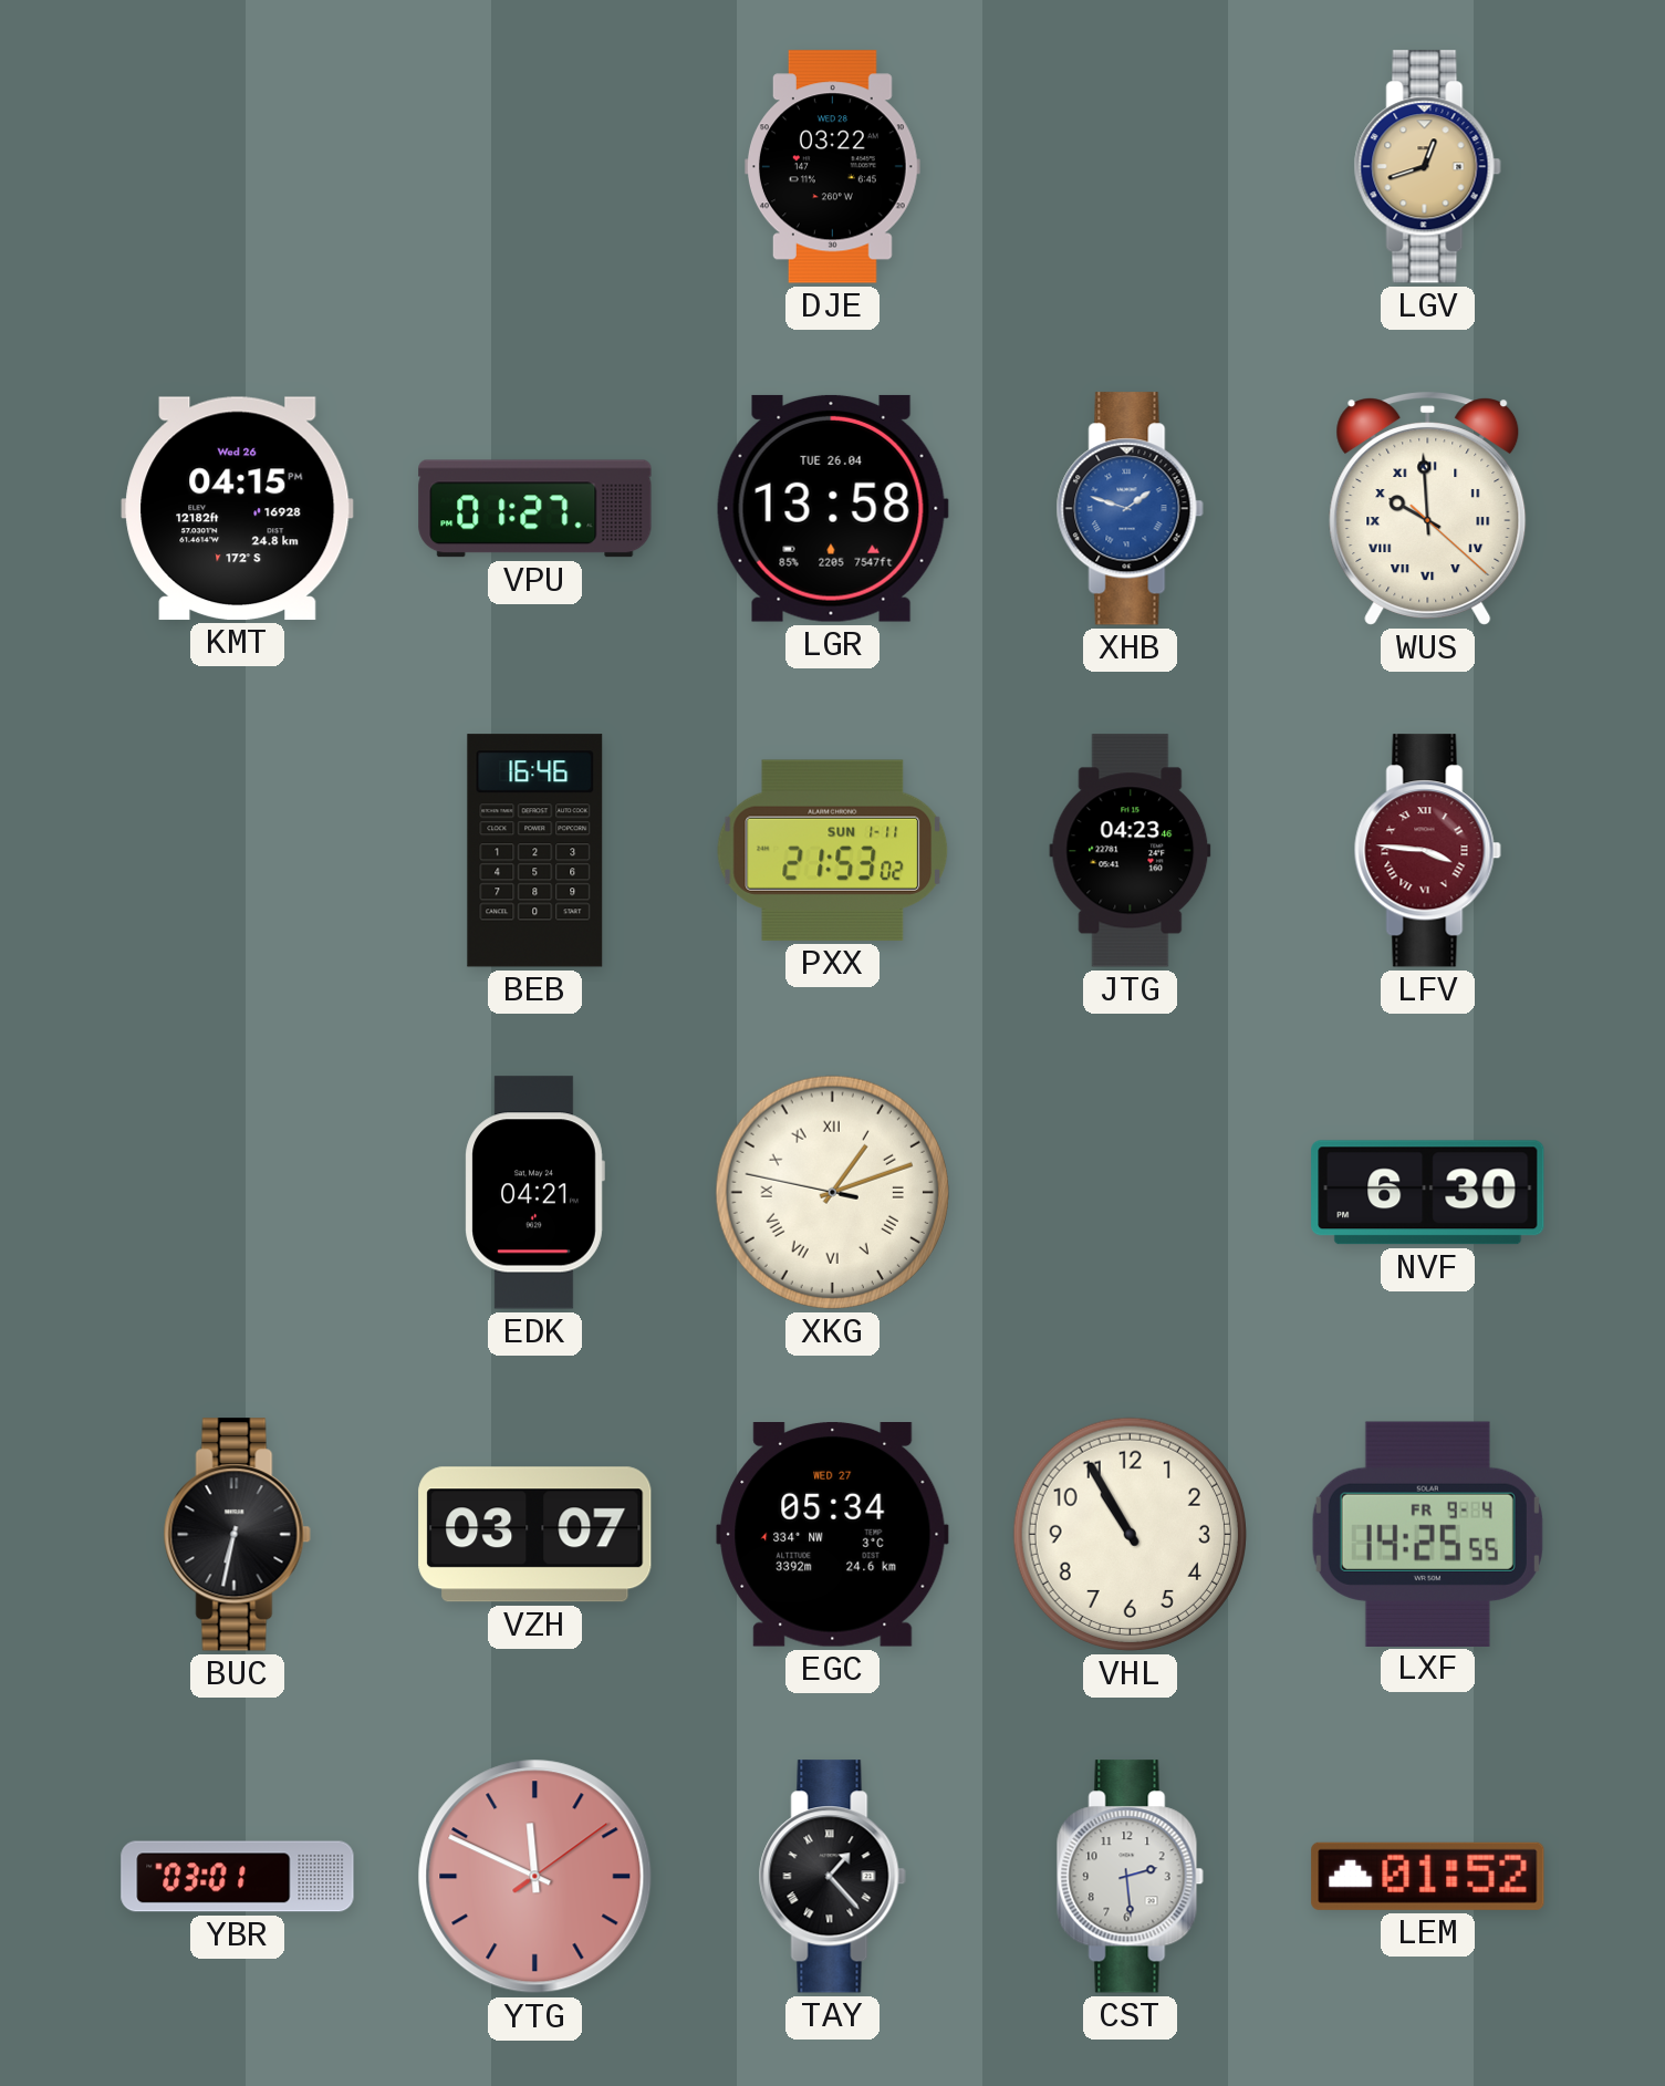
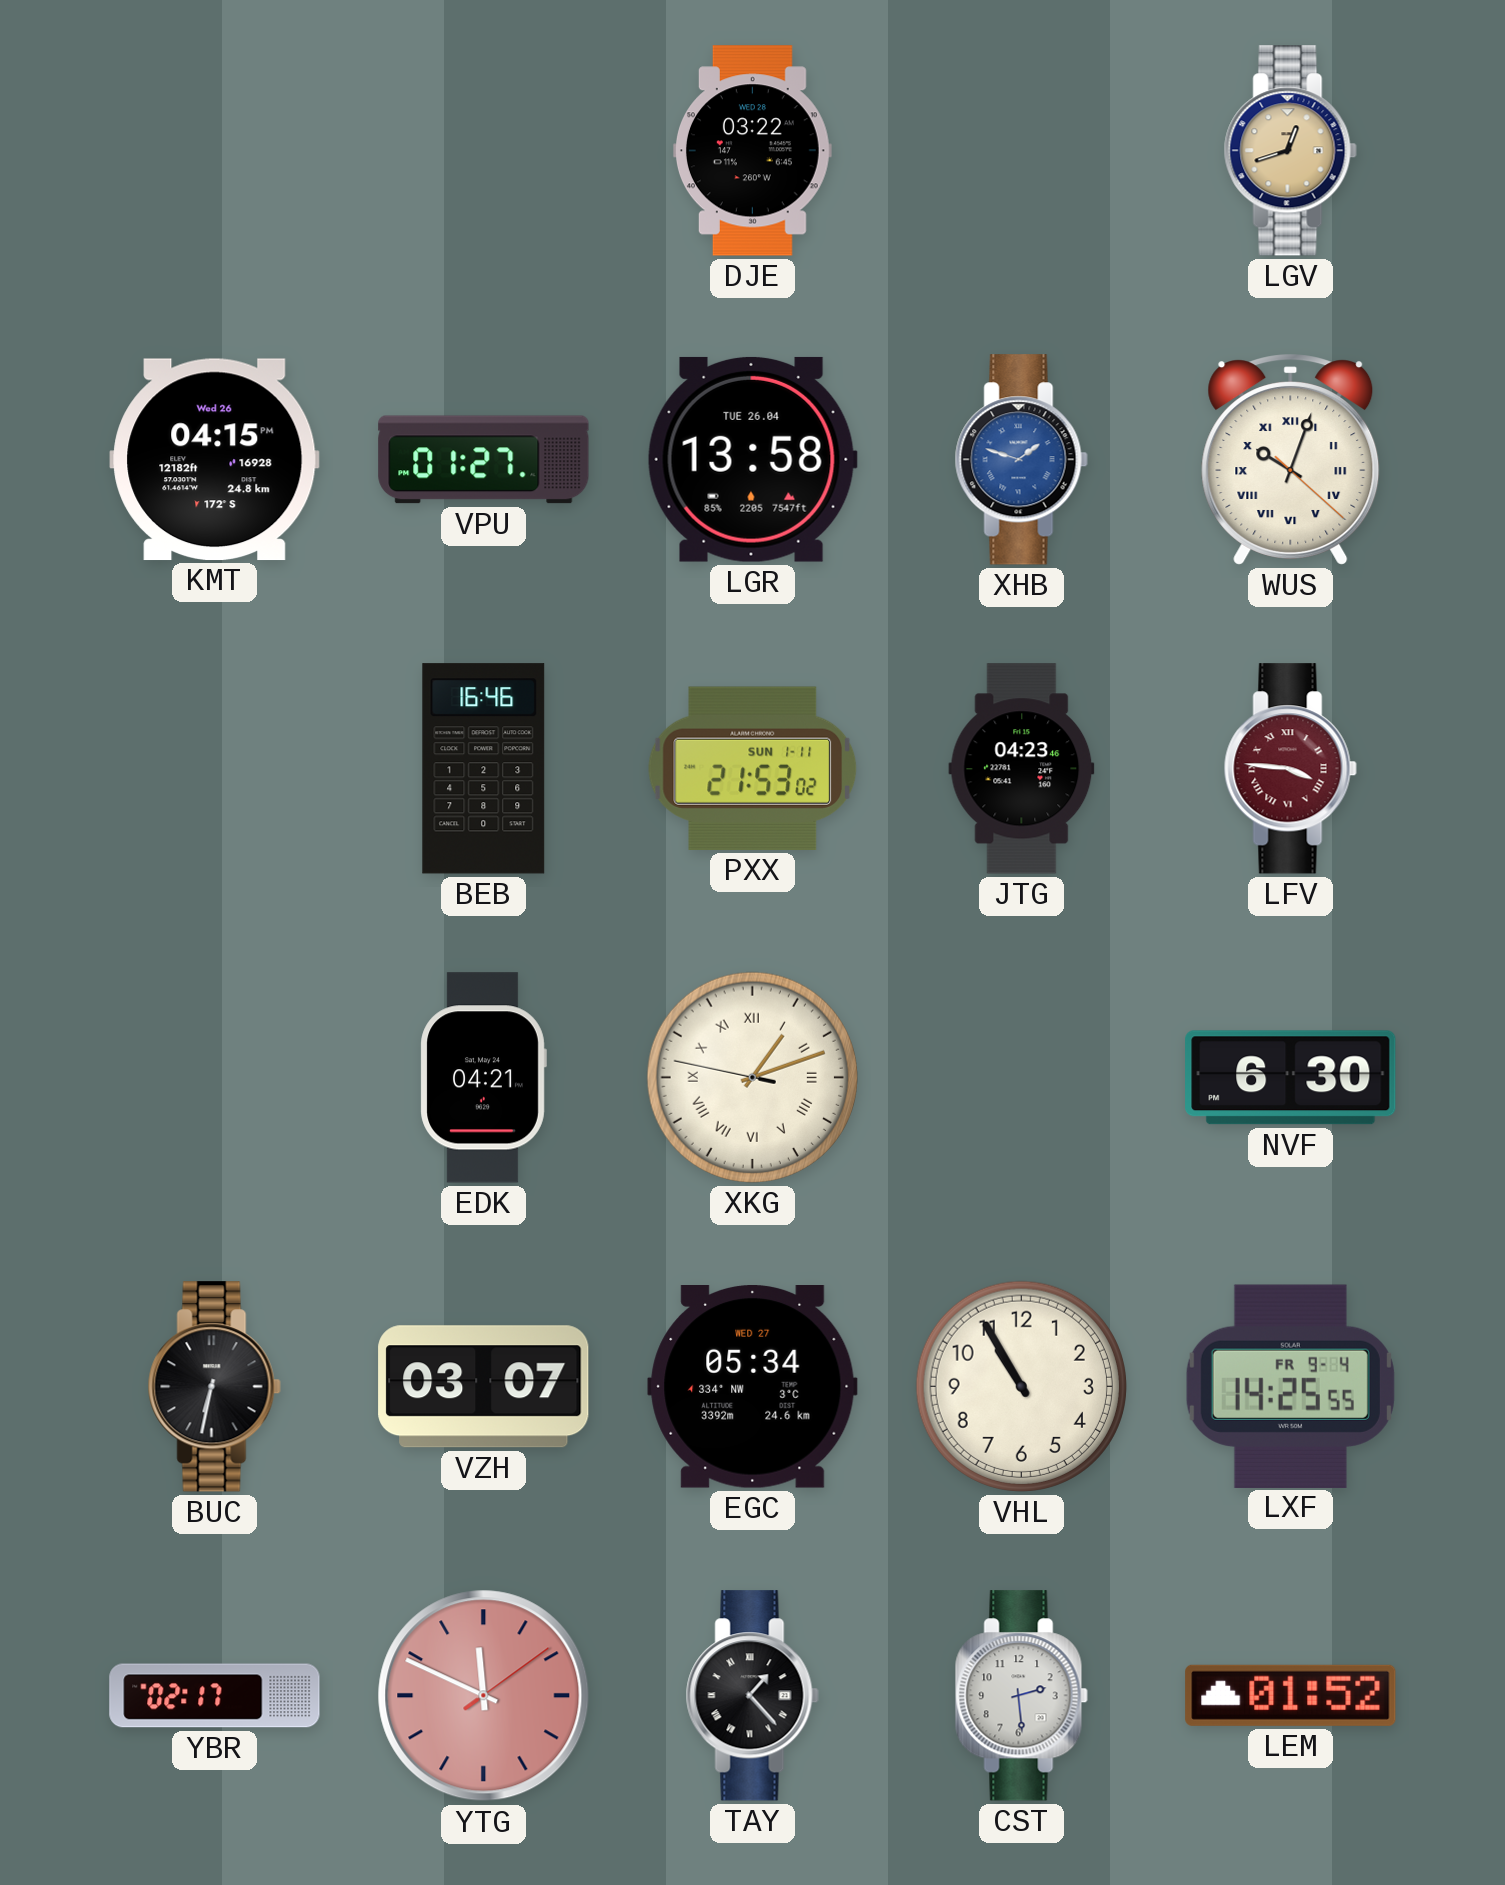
WUS: 9:59 -> 10:03 (1291, 460)
YBR: 03:01 -> 02:17 (215, 1696)
